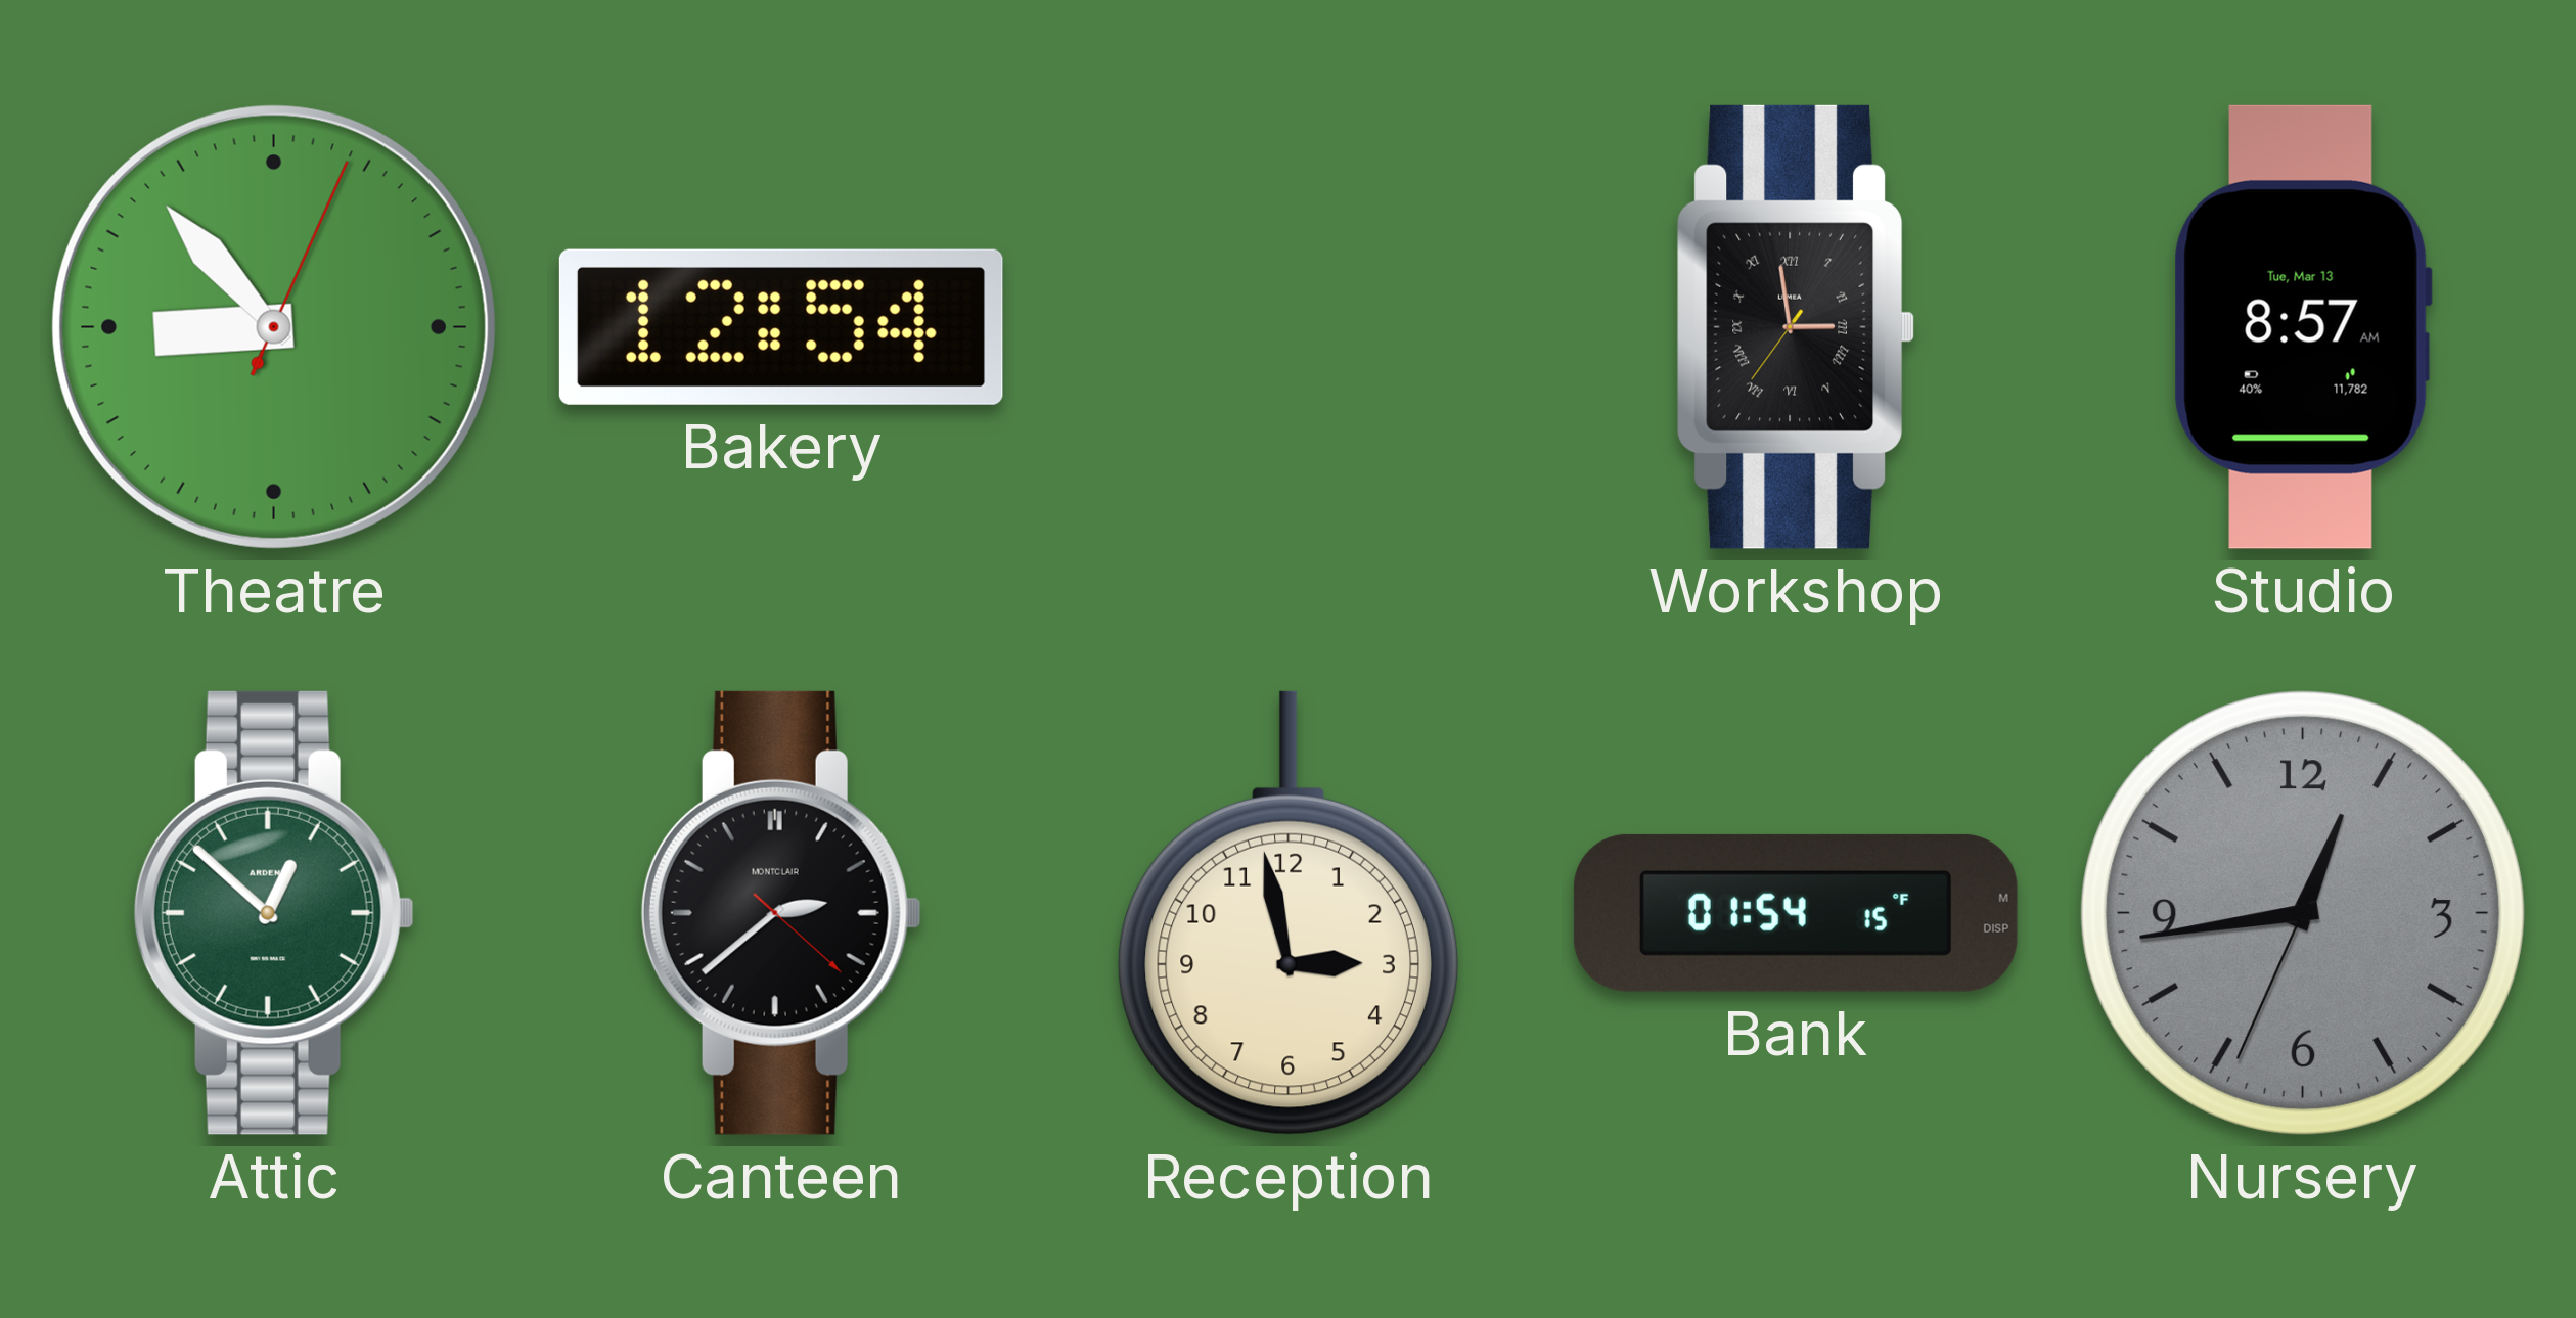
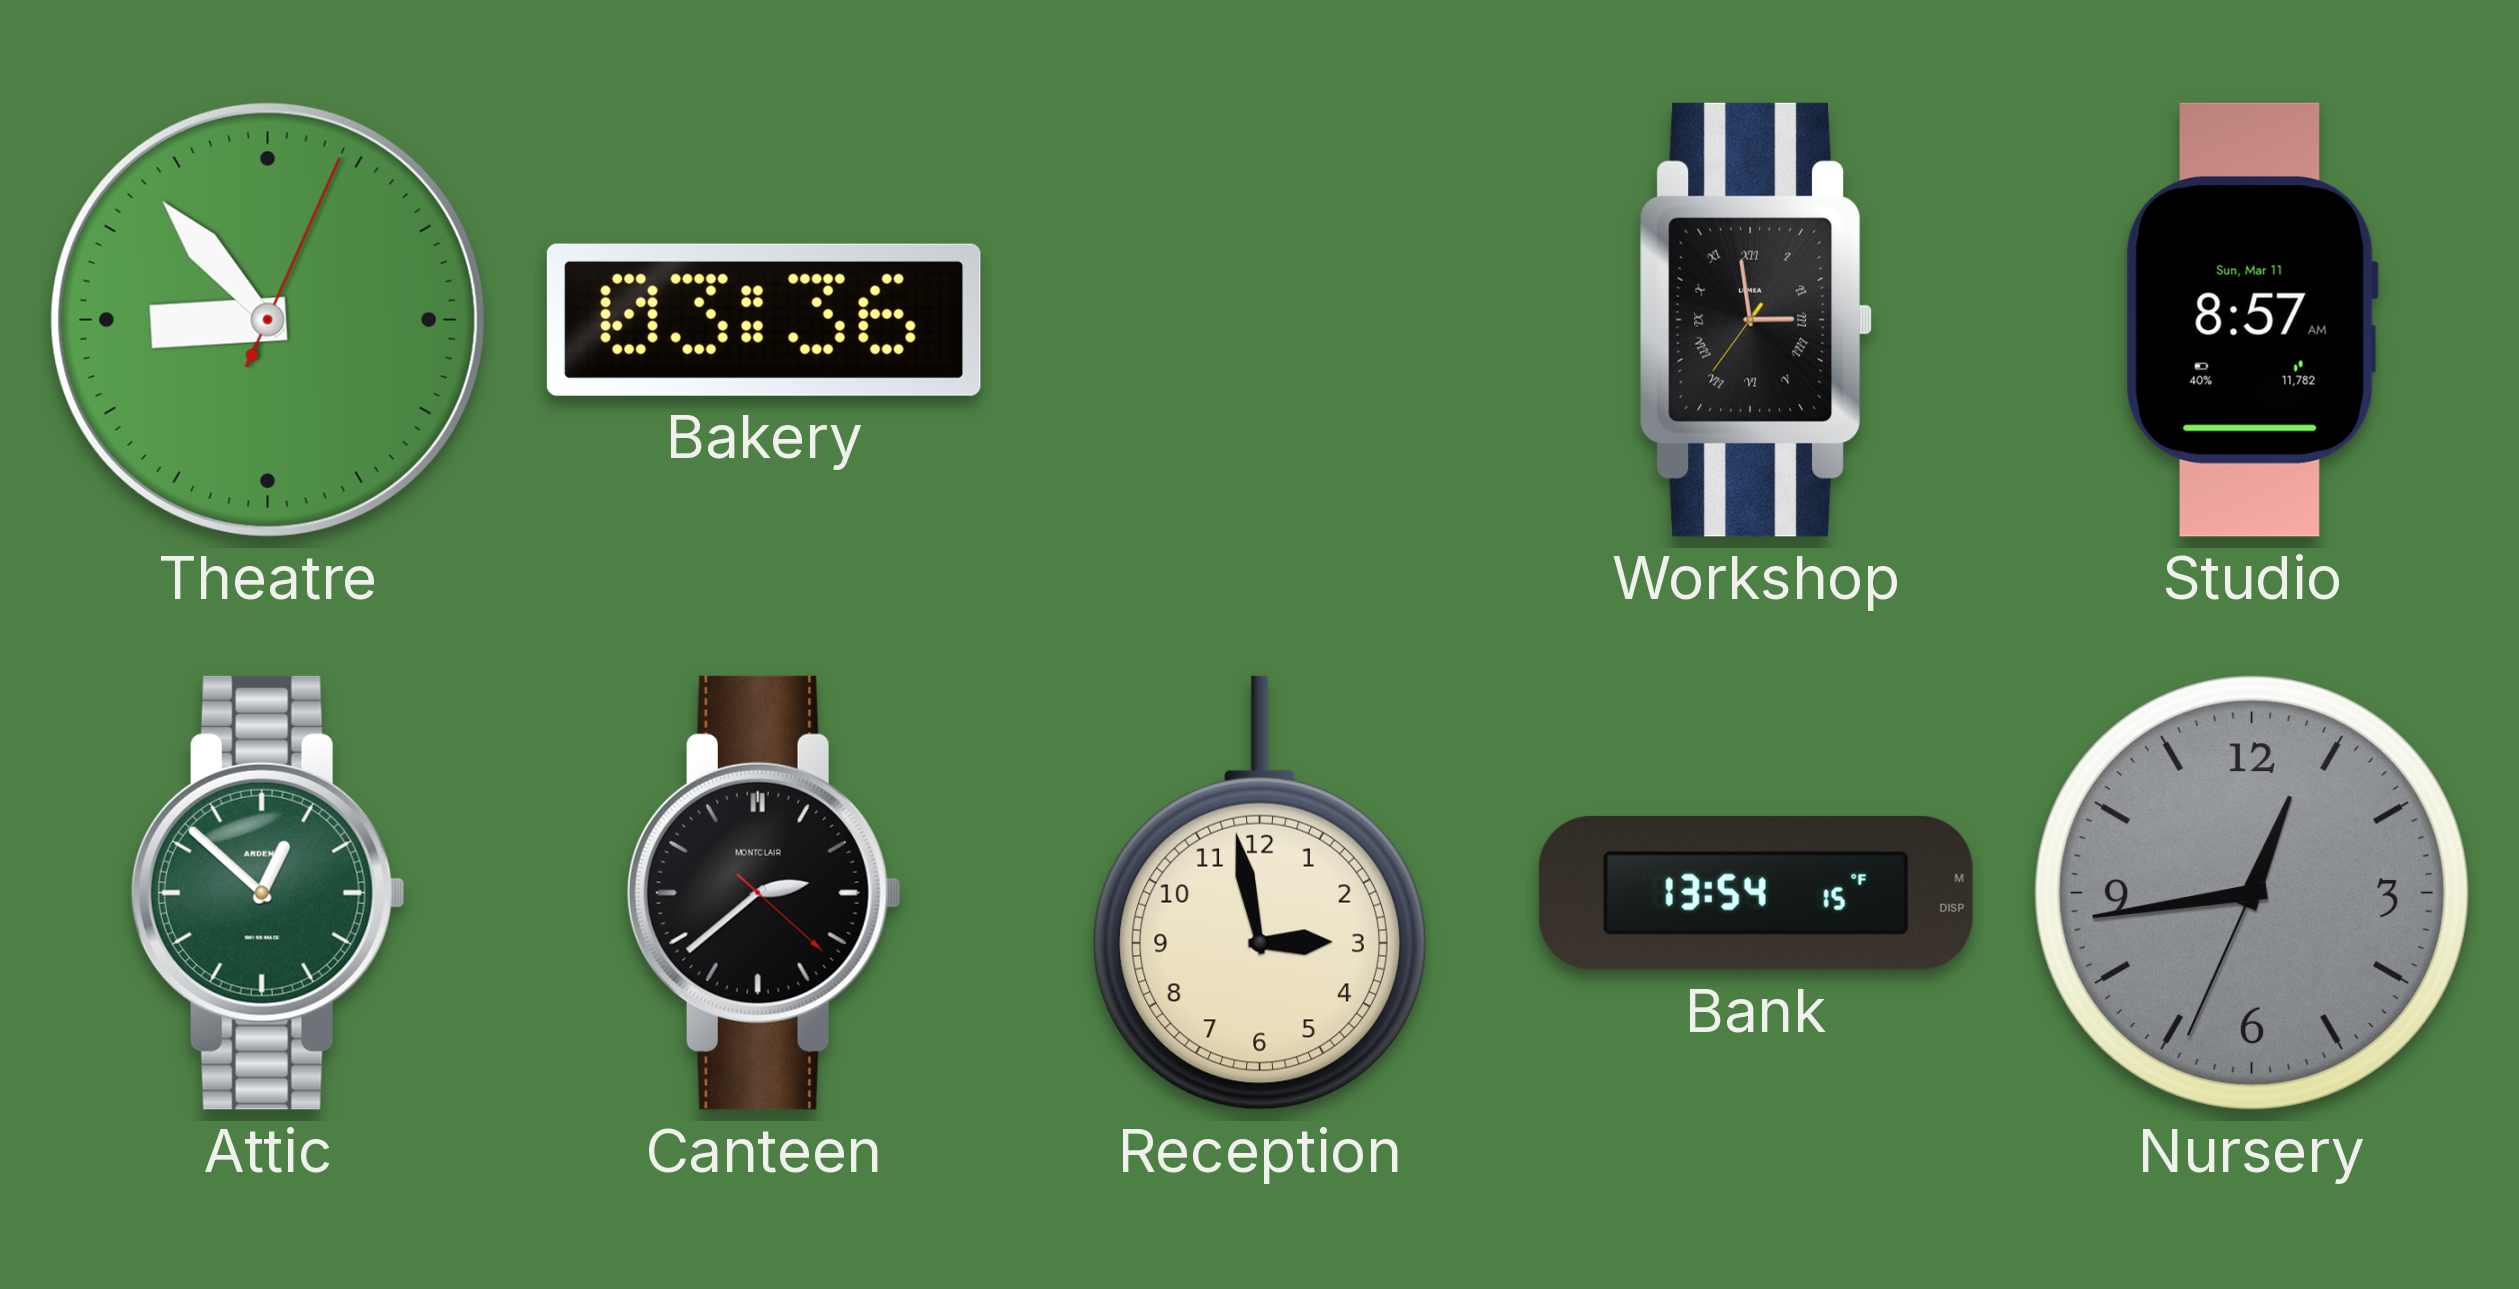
Bakery: 12:54 -> 03:36 (764, 320)
Studio date: Tue, Mar 13 -> Sun, Mar 11 (2252, 320)
Bank: 01:54 -> 13:54 (1756, 893)
